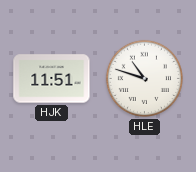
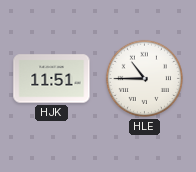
HLE: 10:48 -> 10:45 (144, 78)
